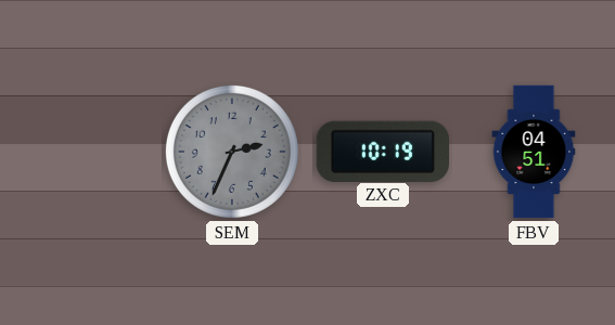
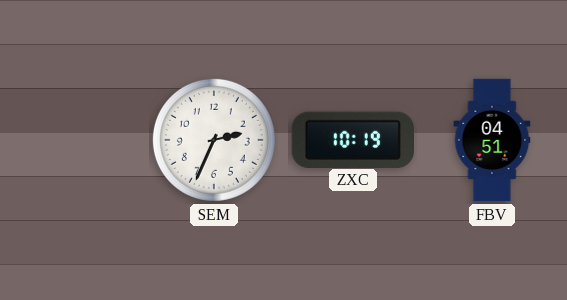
SEM dial: grey -> white (214, 140)
